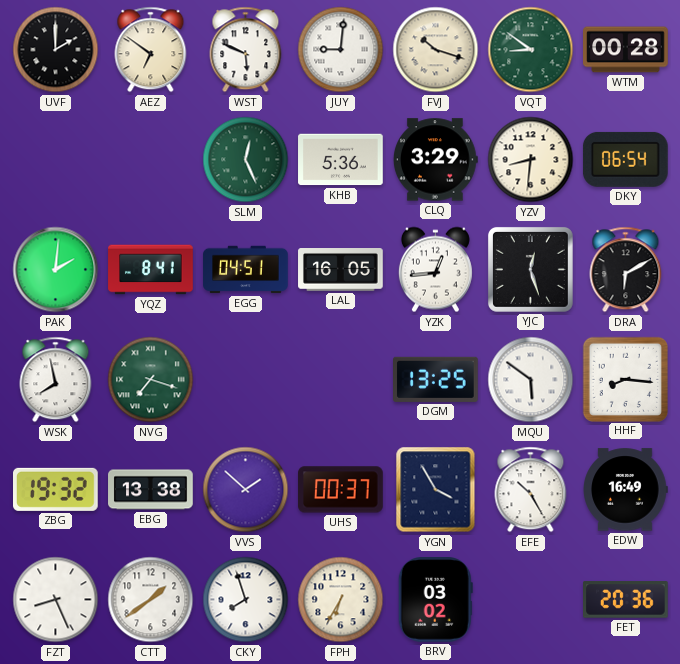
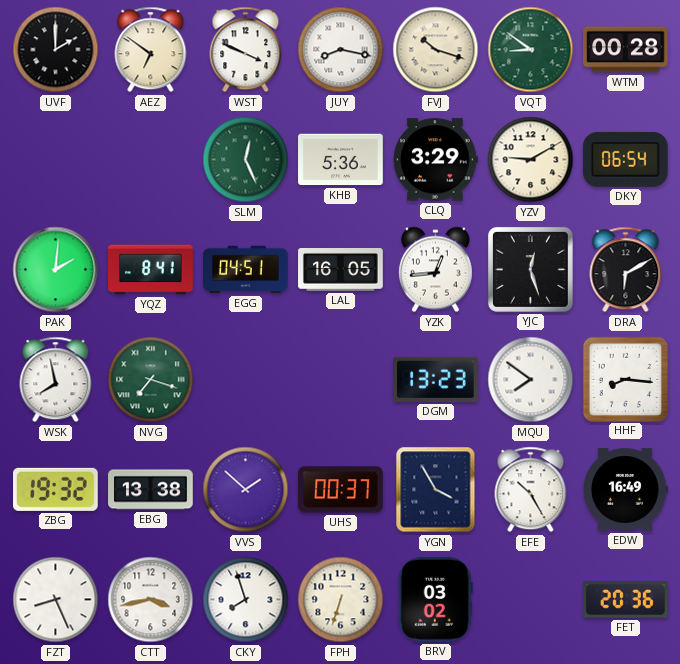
WST: 5:49 -> 3:49 (246, 50)
JUY: 9:01 -> 8:17 (341, 50)
YZV: 8:31 -> 9:10 (531, 160)
DGM: 13:25 -> 13:23 (436, 379)
MQU: 5:51 -> 7:51 (531, 380)
CTT: 1:39 -> 3:43 (151, 600)
FPH: 6:35 -> 6:33 (341, 600)
